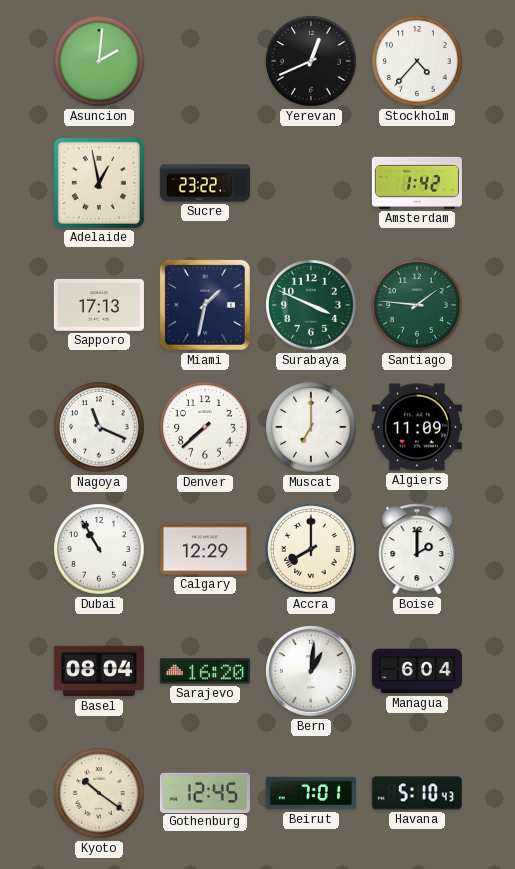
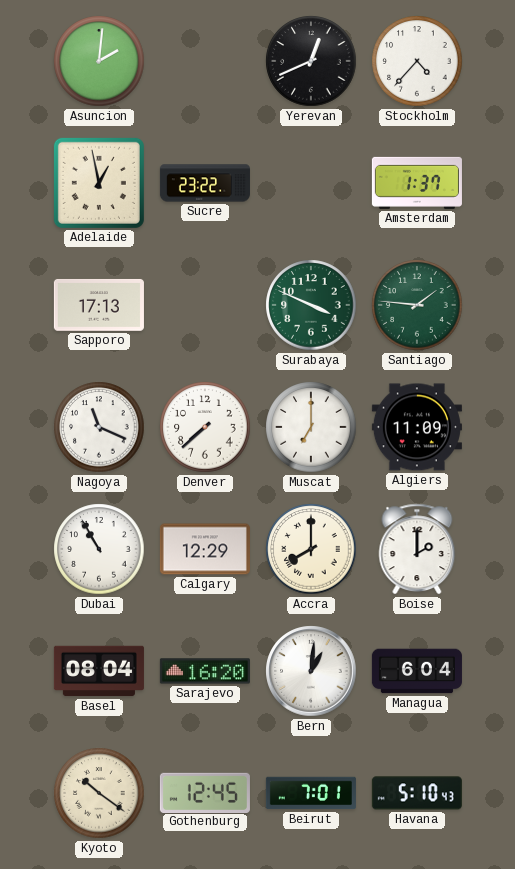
Amsterdam: 1:42 -> 1:37 (417, 183)
Miami: 1:32 -> none (205, 305)
